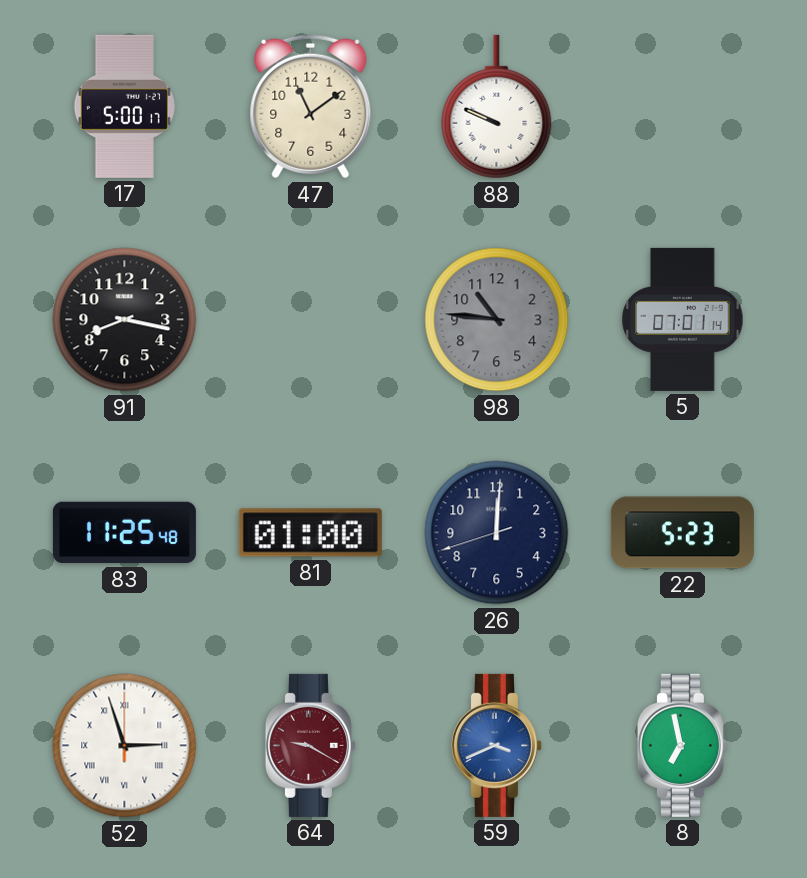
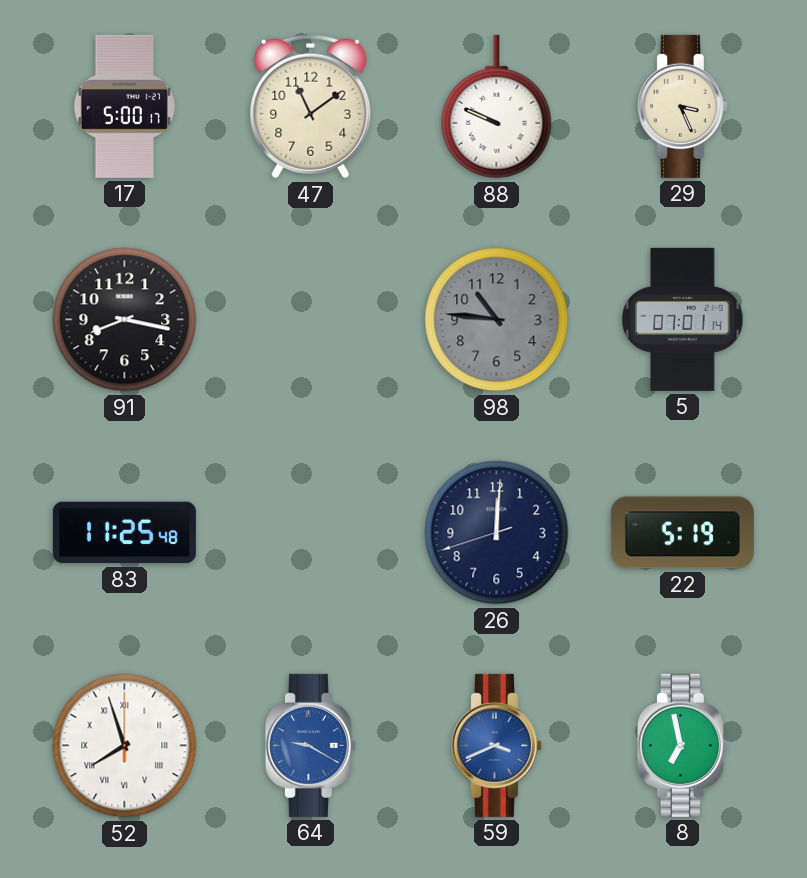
29: none -> 3:26 (682, 106)
81: 01:00 -> none (310, 533)
22: 5:23 -> 5:19 (682, 533)
52: 2:57 -> 7:57 (125, 746)
64 dial: burgundy -> blue (310, 745)
